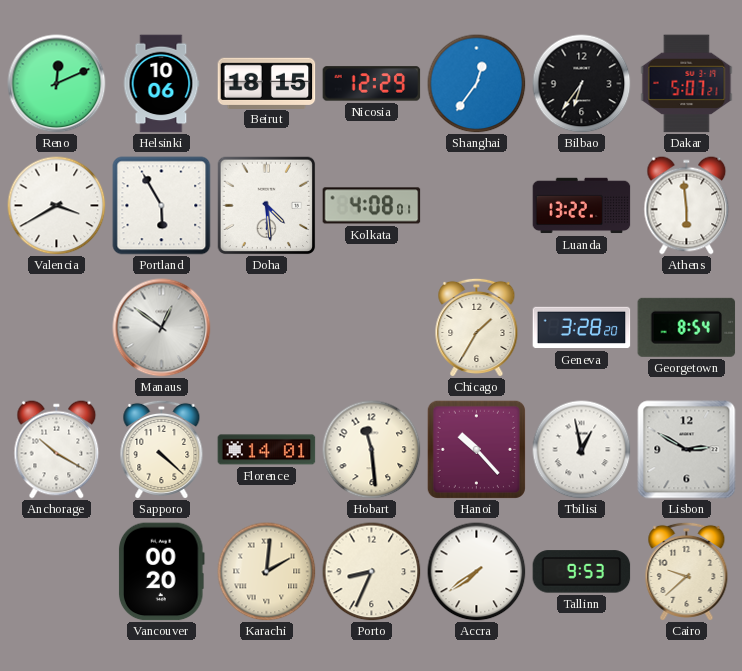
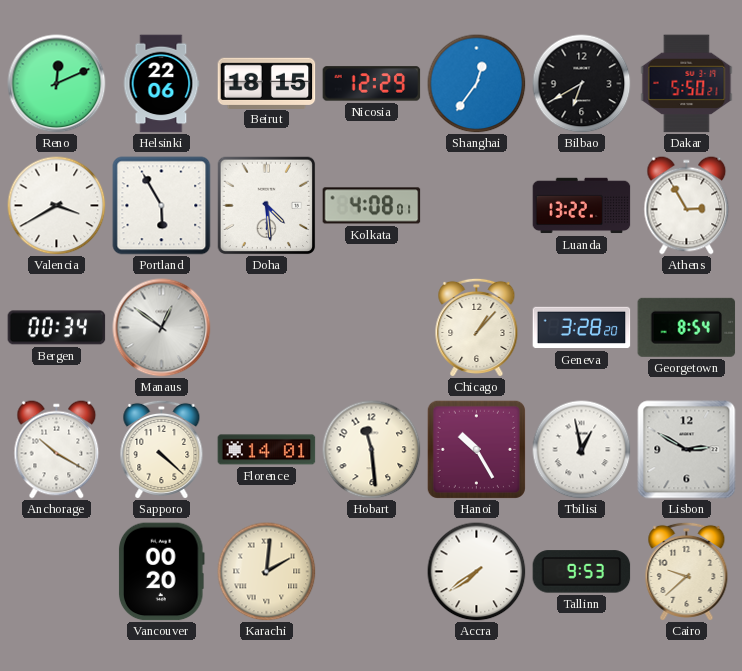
Helsinki: 10:06 -> 22:06 (161, 84)
Bilbao: 6:36 -> 6:40 (582, 84)
Dakar: 5:07 -> 5:50 (687, 84)
Athens: 5:59 -> 2:55 (687, 206)
Bergen: none -> 00:34 (57, 328)
Chicago: 1:35 -> 1:07 (477, 327)
Hanoi: 10:23 -> 10:25 (476, 449)
Porto: 8:34 -> none (372, 572)
